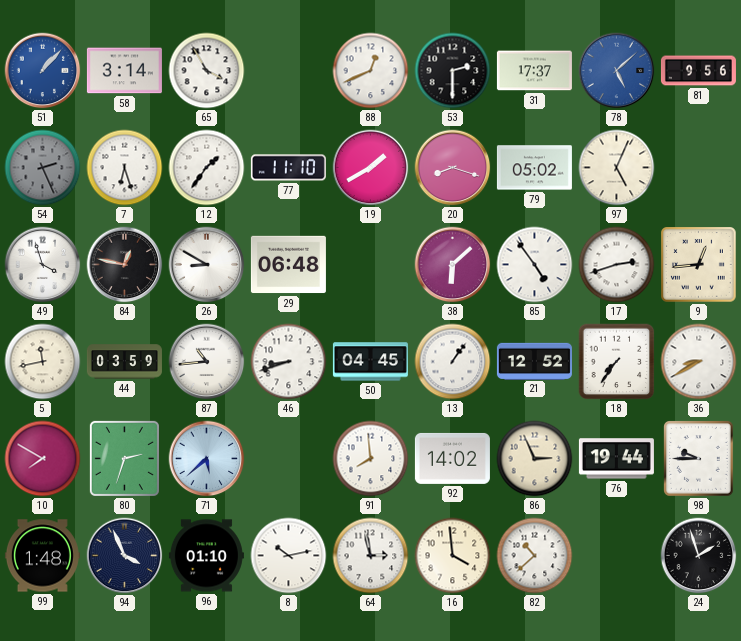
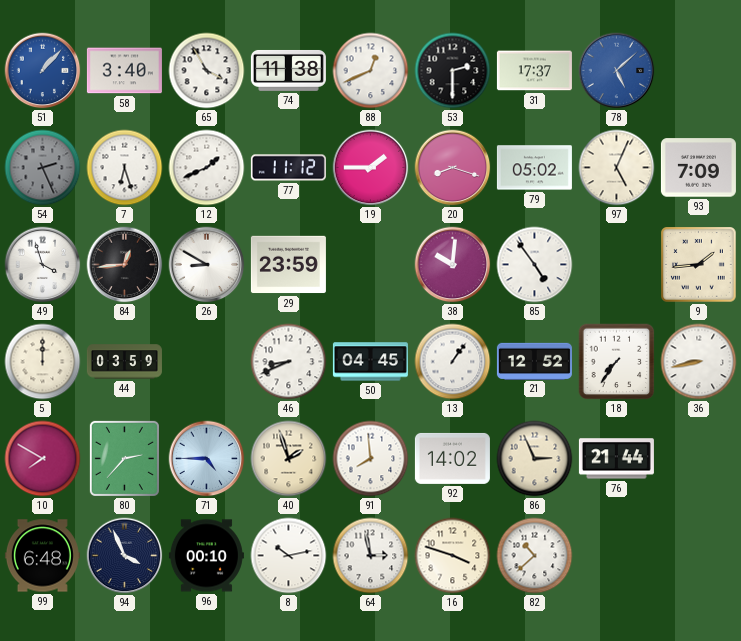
58: 3:14 -> 3:40 (124, 71)
74: none -> 11:38 (288, 70)
81: 9:56 -> none (698, 71)
12: 1:36 -> 1:41 (207, 168)
77: 11:10 -> 11:12 (288, 168)
19: 1:40 -> 1:45 (371, 168)
93: none -> 7:09 (698, 168)
84: 12:47 -> 12:44 (125, 265)
29: 06:48 -> 23:59 (288, 265)
38: 6:08 -> 10:01 (453, 265)
17: 2:42 -> none (617, 265)
9: 12:44 -> 1:44 (699, 265)
5: 11:43 -> 12:00 (43, 362)
87: 10:44 -> none (207, 362)
46: 8:42 -> 8:41 (289, 362)
36: 8:40 -> 8:43 (699, 362)
80: 2:33 -> 2:37 (124, 458)
71: 5:38 -> 4:45 (207, 459)
40: none -> 1:57 (289, 459)
76: 19:44 -> 21:44 (616, 459)
98: 9:45 -> none (699, 459)
99: 1:48 -> 6:48 (42, 556)
96: 01:10 -> 00:10 (206, 556)
16: 3:59 -> 3:48 (453, 556)
24: 1:57 -> none (699, 556)
